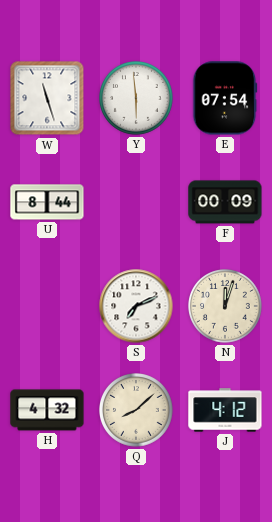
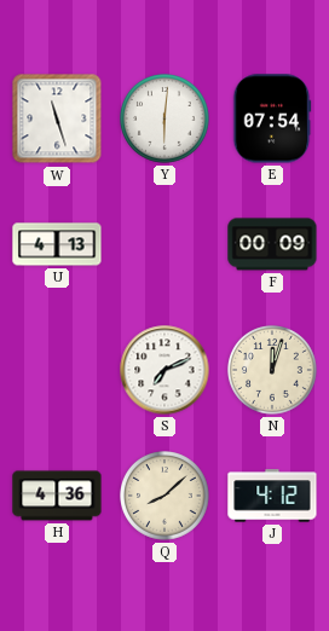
Y: 5:59 -> 6:01 (166, 120)
U: 8:44 -> 4:13 (57, 244)
H: 4:32 -> 4:36 (57, 496)
